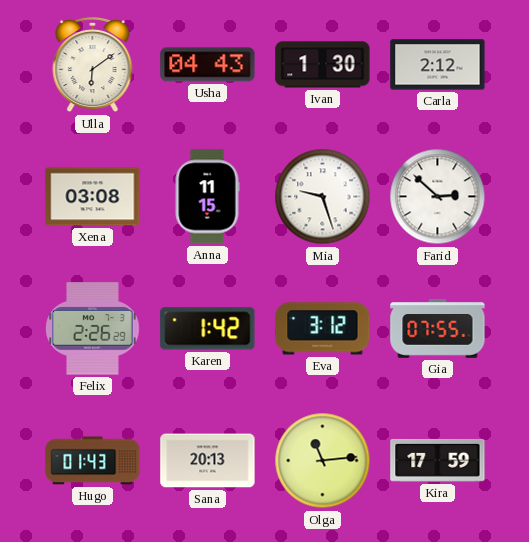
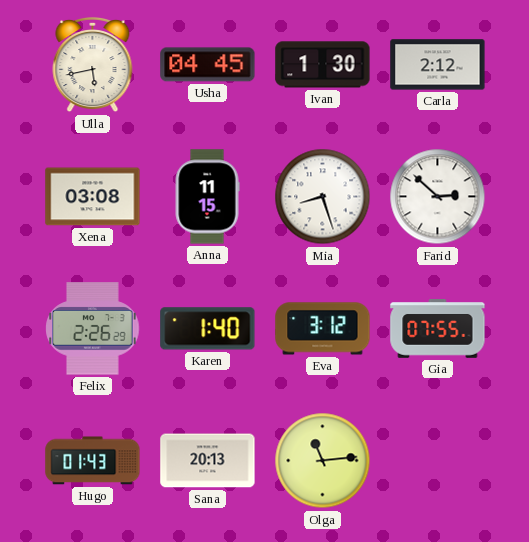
Ulla: 6:09 -> 5:43 (93, 65)
Usha: 04:43 -> 04:45 (208, 65)
Mia: 9:27 -> 8:27 (323, 197)
Karen: 1:42 -> 1:40 (208, 329)
Kira: 17:59 -> none (438, 460)
